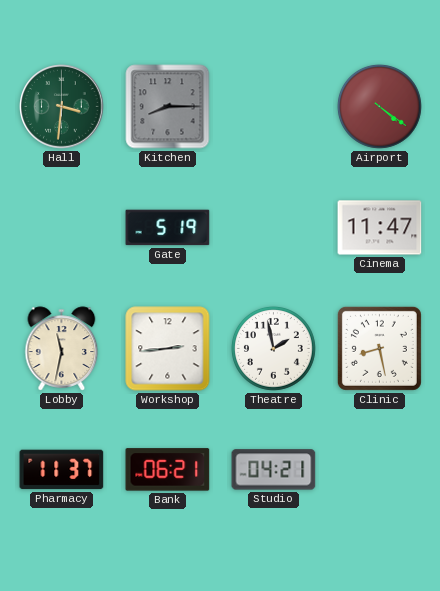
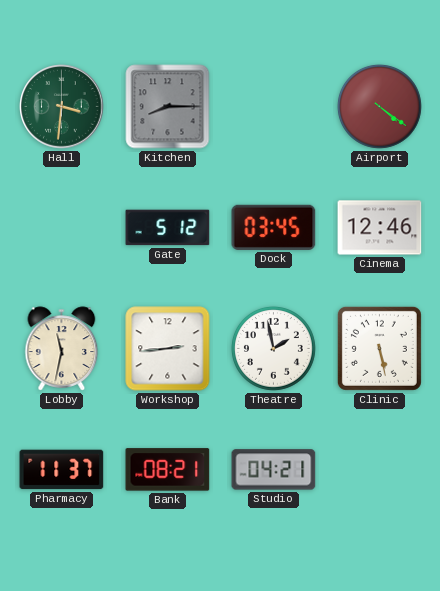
Gate: 5:19 -> 5:12 (168, 228)
Dock: none -> 03:45 (274, 227)
Cinema: 11:47 -> 12:46 (380, 228)
Clinic: 8:28 -> 5:28 (379, 348)
Bank: 06:21 -> 08:21 (168, 470)
